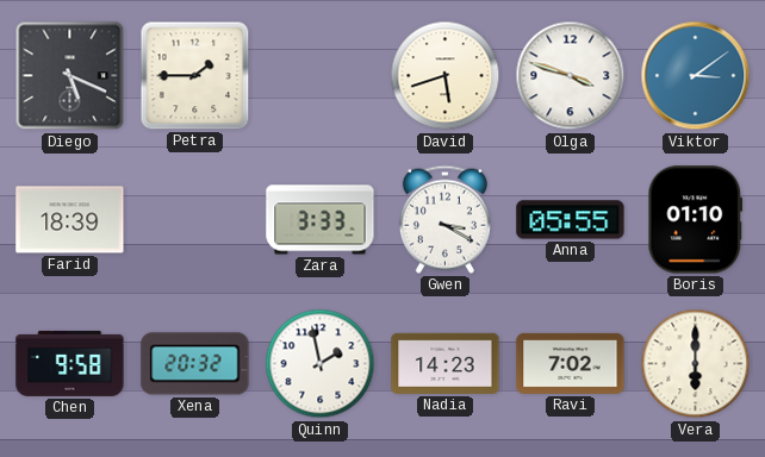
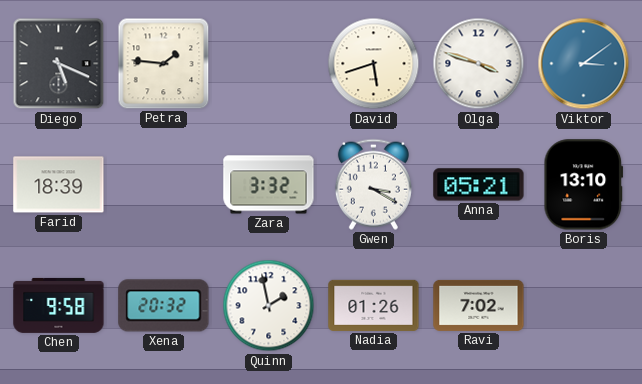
Petra: 1:45 -> 1:46 (164, 64)
Zara: 3:33 -> 3:32 (269, 185)
Anna: 05:55 -> 05:21 (479, 185)
Boris: 01:10 -> 13:10 (584, 185)
Nadia: 14:23 -> 01:26 (374, 305)
Vera: 6:00 -> none (696, 364)
